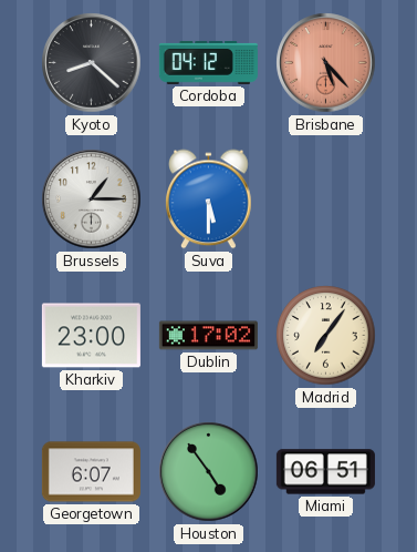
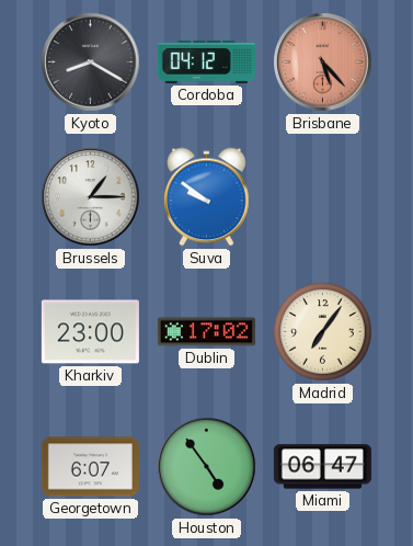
Kyoto: 8:22 -> 8:20 (91, 62)
Suva: 5:30 -> 9:51 (207, 197)
Miami: 06:51 -> 06:47 (322, 467)
